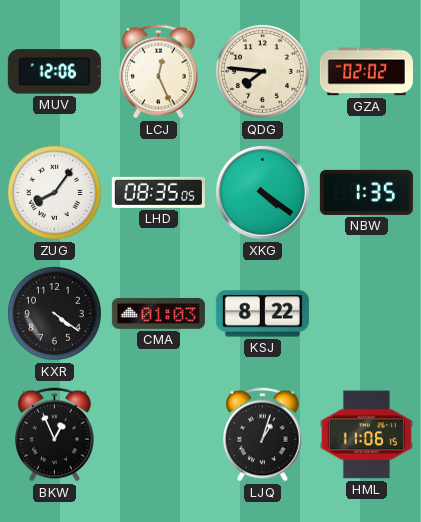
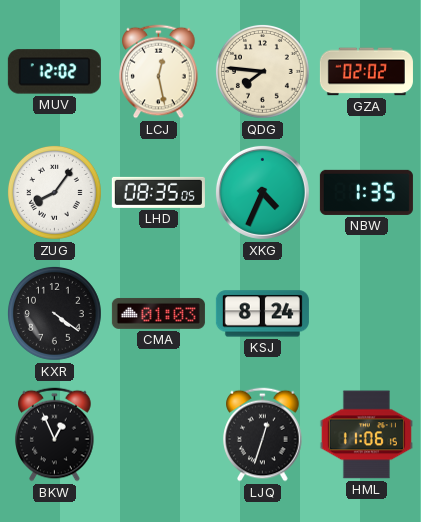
MUV: 12:06 -> 12:02 (54, 72)
LCJ: 12:26 -> 12:28 (159, 72)
XKG: 4:21 -> 4:34 (262, 192)
KSJ: 8:22 -> 8:24 (262, 314)
LJQ: 1:03 -> 12:33 (263, 435)
